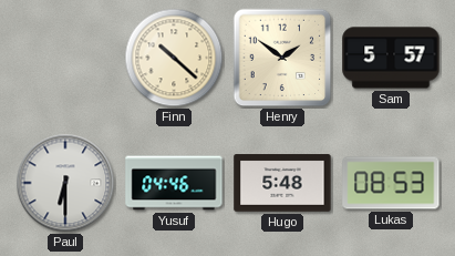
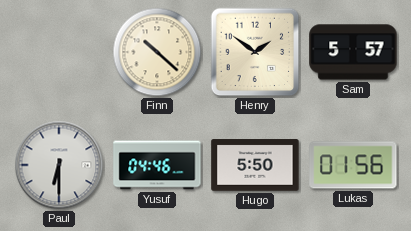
Hugo: 5:48 -> 5:50 (255, 165)
Lukas: 08:53 -> 01:56 (353, 165)
